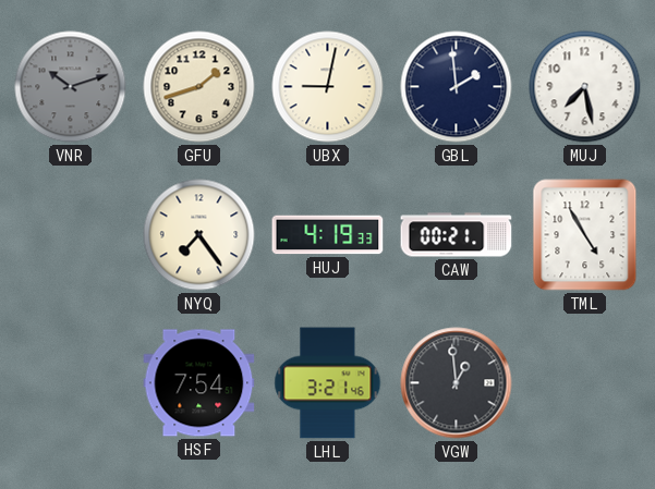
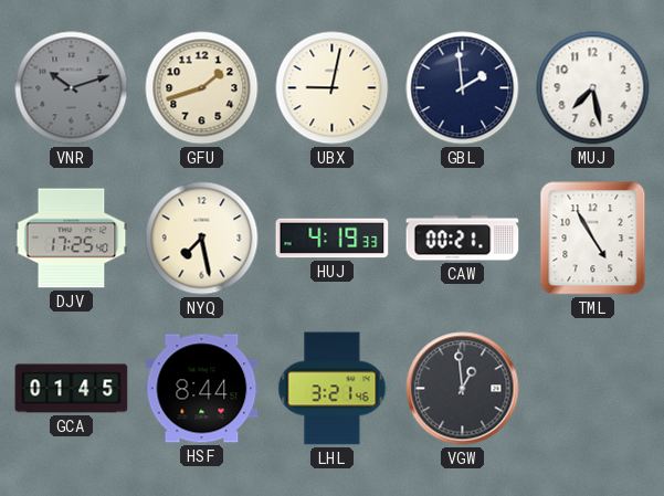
DJV: none -> 17:25 (72, 239)
NYQ: 7:24 -> 7:28 (202, 239)
GCA: none -> 01:45 (72, 389)
HSF: 7:54 -> 8:44 (202, 389)
